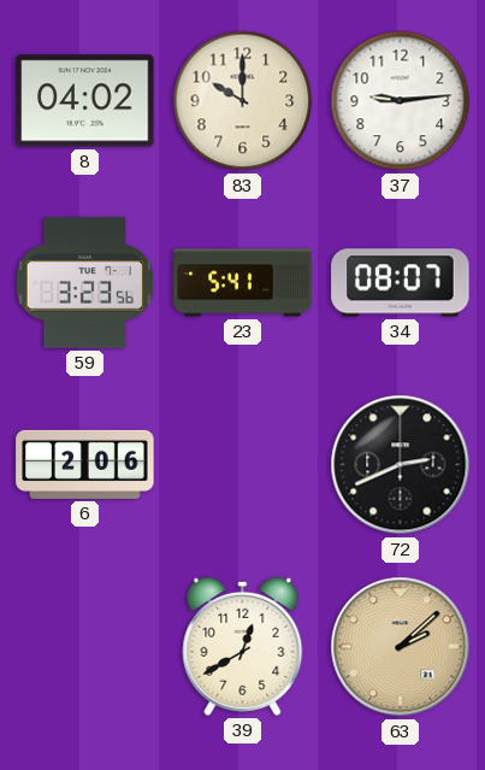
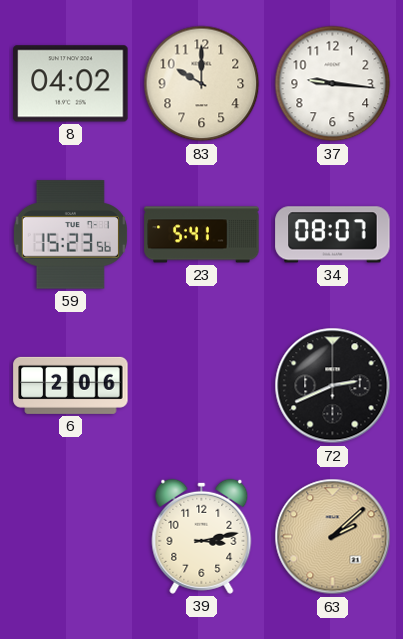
37: 9:14 -> 9:16 (333, 84)
59: 3:23 -> 15:23 (70, 235)
39: 12:40 -> 3:13 (202, 536)
